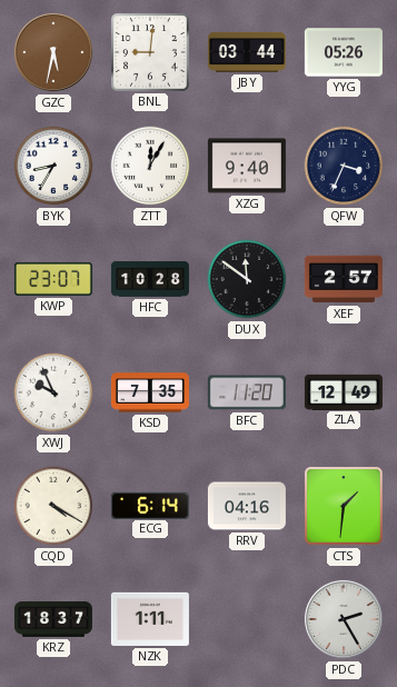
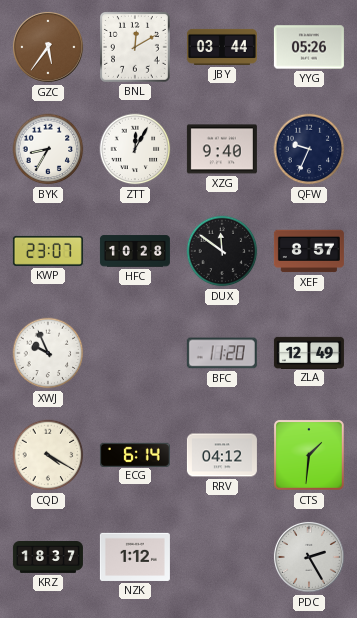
GZC: 5:32 -> 5:36 (48, 47)
BNL: 9:01 -> 12:10 (135, 47)
QFW: 3:34 -> 9:34 (309, 149)
XEF: 2:57 -> 8:57 (309, 251)
KSD: 7:35 -> none (150, 392)
RRV: 04:16 -> 04:12 (222, 455)
NZK: 1:11 -> 1:12 (135, 557)
